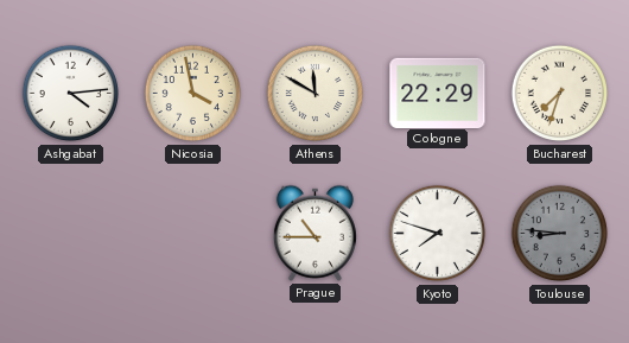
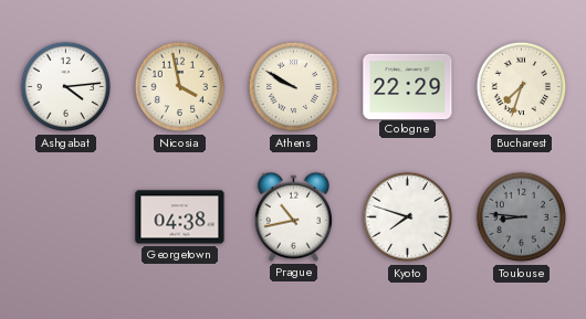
Athens: 11:50 -> 9:50 (294, 87)
Georgetown: none -> 04:38 (180, 217)
Prague: 10:45 -> 10:43 (293, 216)
